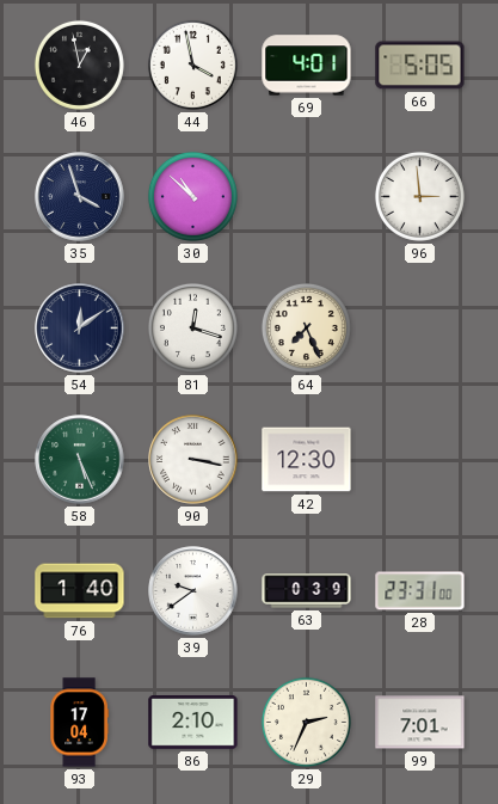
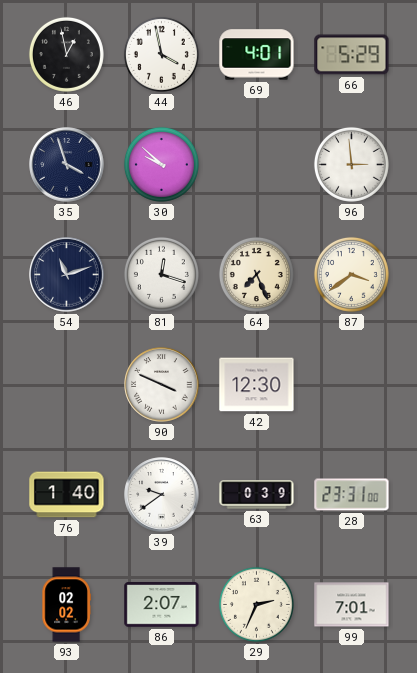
66: 5:05 -> 5:29 (352, 55)
30: 10:52 -> 9:52 (161, 164)
54: 12:09 -> 11:12 (67, 275)
87: none -> 3:39 (351, 274)
58: 5:26 -> none (80, 460)
90: 3:17 -> 3:49 (162, 385)
93: 17:04 -> 02:02 (66, 605)
86: 2:10 -> 2:07 (162, 605)
